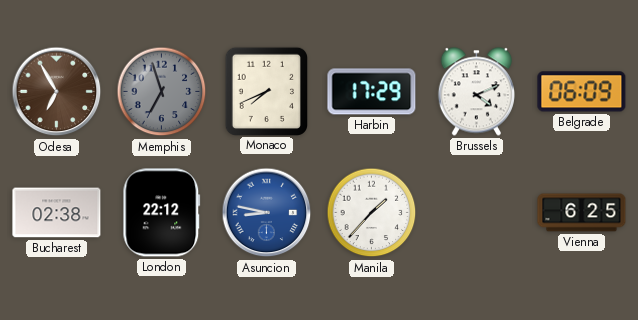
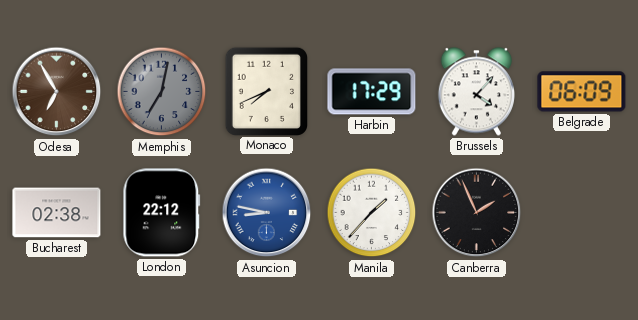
Memphis: 6:57 -> 7:02 (162, 92)
Brussels: 4:11 -> 4:07 (476, 92)
Canberra: none -> 1:56 (477, 213)
Vienna: 6:25 -> none (582, 213)
